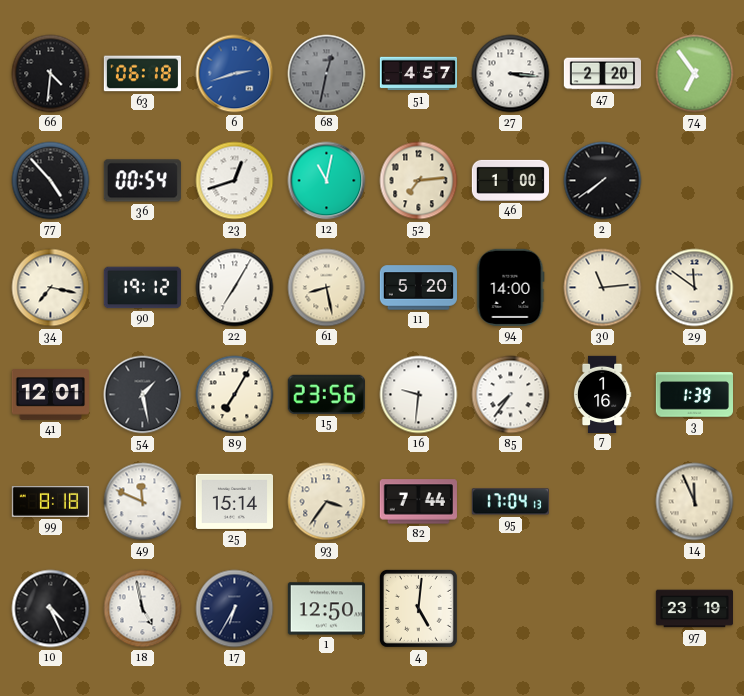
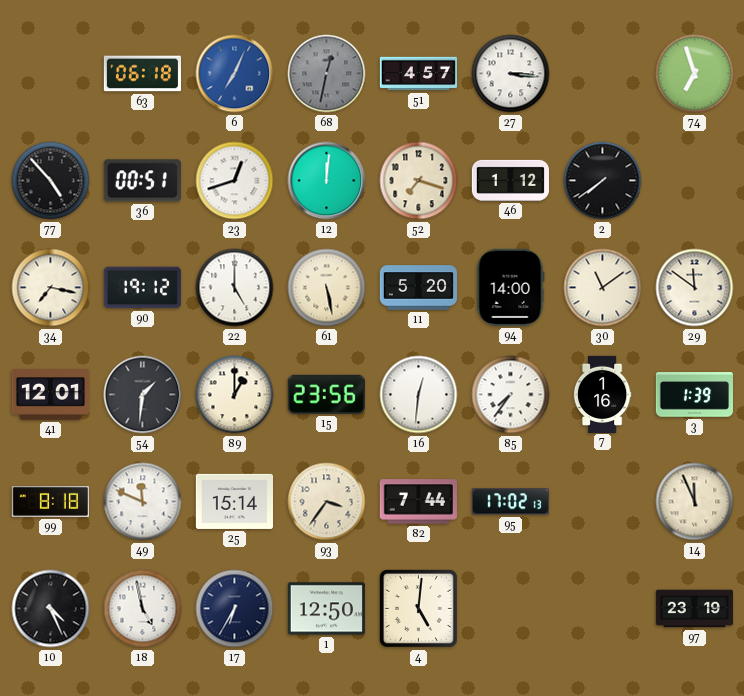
66: 4:31 -> none (51, 74)
6: 2:42 -> 7:04 (235, 74)
47: 2:20 -> none (603, 74)
74: 6:54 -> 6:57 (695, 74)
36: 00:54 -> 00:51 (142, 181)
12: 11:02 -> 12:01 (327, 181)
52: 7:14 -> 7:18 (419, 181)
46: 1:00 -> 1:12 (510, 180)
22: 7:05 -> 5:00 (235, 288)
61: 8:28 -> 5:28 (327, 288)
30: 11:14 -> 11:09 (603, 288)
54: 1:28 -> 1:31 (143, 395)
89: 7:05 -> 1:00 (235, 395)
16: 9:31 -> 12:31 (419, 395)
95: 17:04 -> 17:02 (510, 502)
